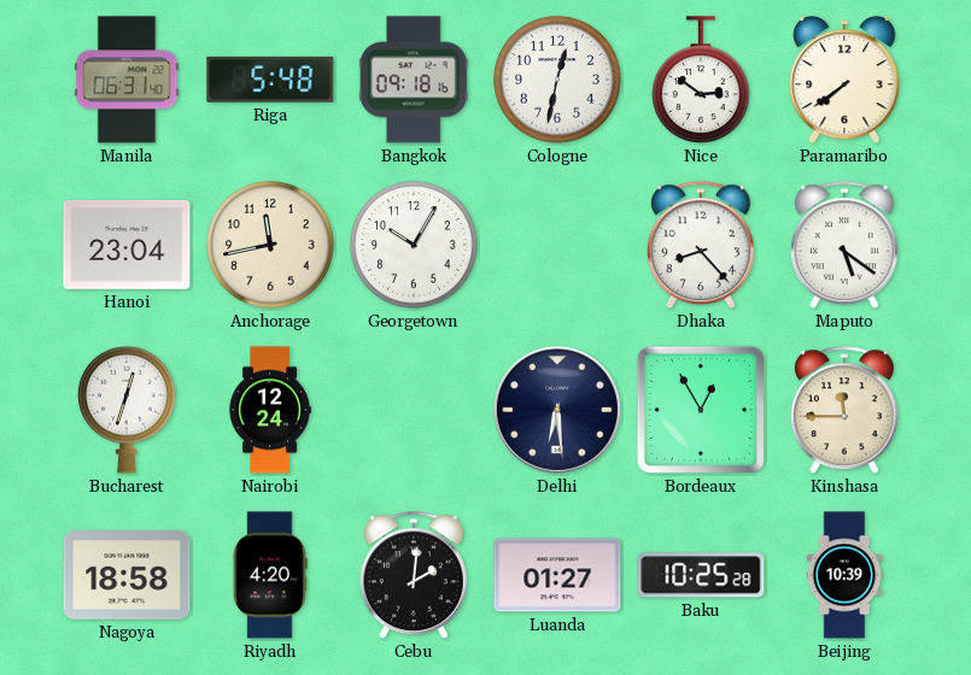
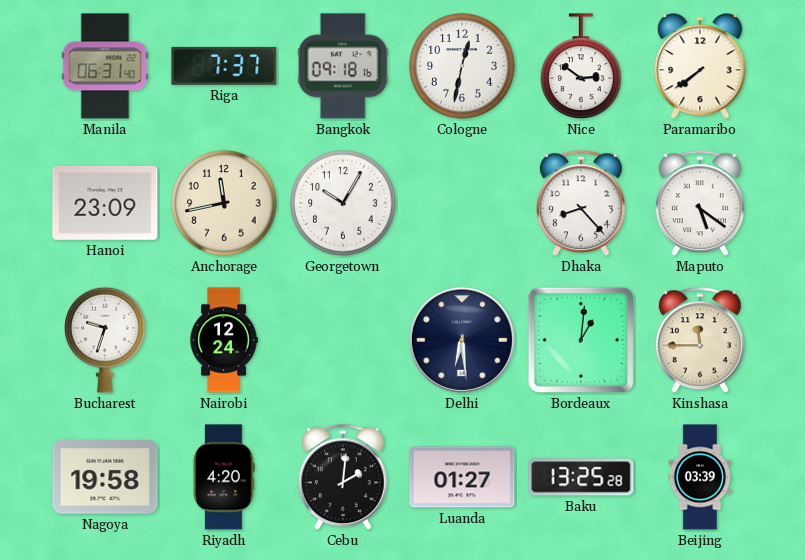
Riga: 5:48 -> 7:37 (224, 66)
Hanoi: 23:04 -> 23:09 (105, 203)
Bucharest: 12:33 -> 9:33 (105, 340)
Bordeaux: 12:55 -> 1:01 (581, 340)
Nagoya: 18:58 -> 19:58 (105, 478)
Baku: 10:25 -> 13:25 (581, 477)
Beijing: 10:39 -> 03:39 (700, 477)
